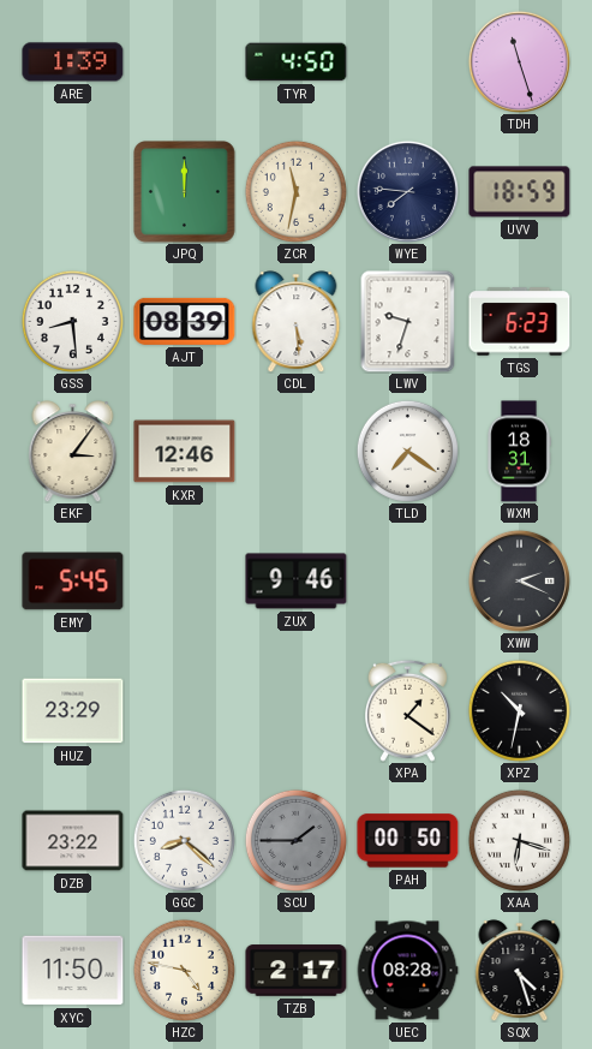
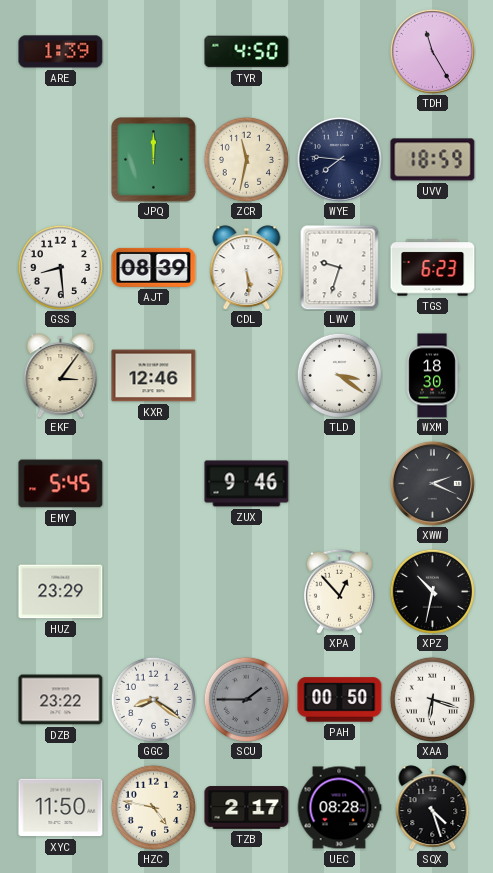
TDH: 11:27 -> 11:25 (432, 51)
TLD: 7:21 -> 3:21 (339, 375)
WXM: 18:31 -> 18:30 (432, 376)
XPA: 1:21 -> 12:53 (339, 591)
GGC: 8:22 -> 8:21 (153, 699)
